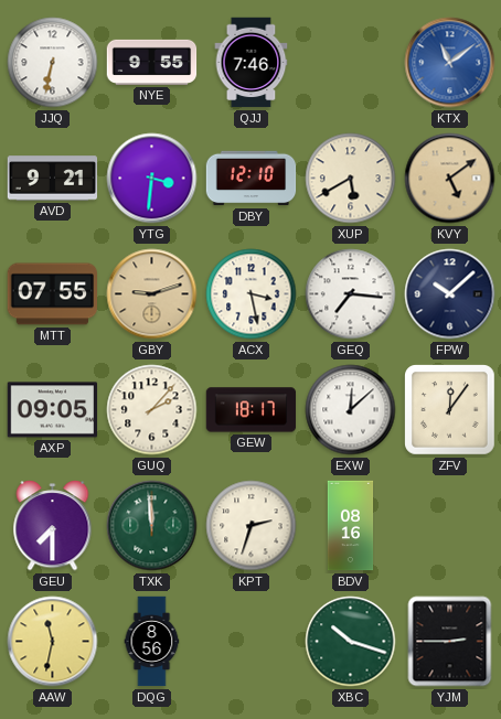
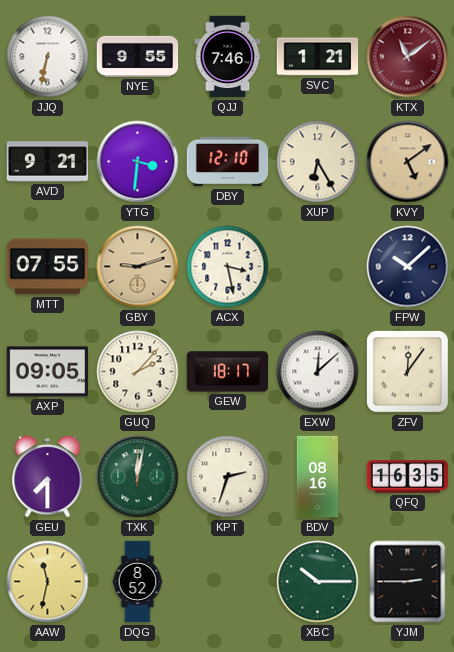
SVC: none -> 1:21 (318, 57)
KTX dial: blue -> burgundy (408, 57)
XUP: 5:40 -> 6:25 (318, 162)
GEQ: 7:16 -> none (351, 294)
TXK: 11:59 -> 12:02 (138, 477)
QFQ: none -> 16:35 (408, 477)
DQG: 8:56 -> 8:52 (138, 582)
XBC: 10:18 -> 10:15 (318, 582)
